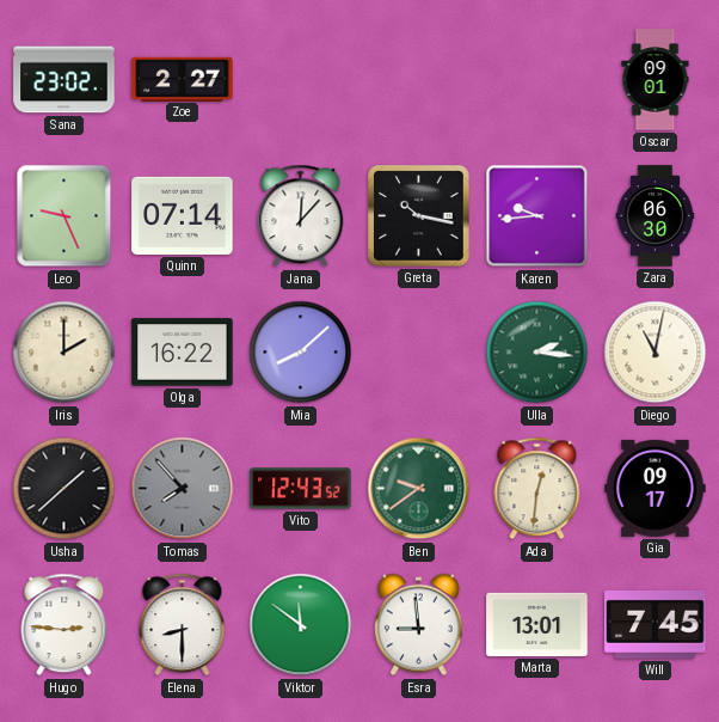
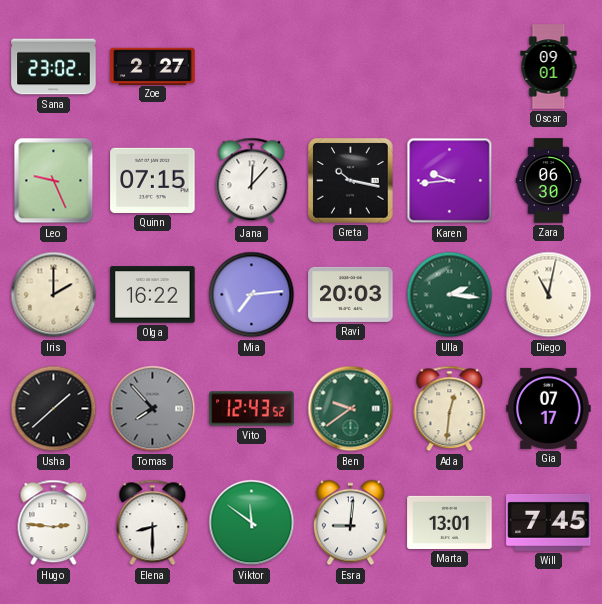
Quinn: 07:14 -> 07:15 (153, 180)
Mia: 8:08 -> 7:14 (252, 295)
Ravi: none -> 20:03 (351, 294)
Gia: 09:17 -> 07:17 (549, 408)
Esra: 8:59 -> 9:01 (350, 523)
